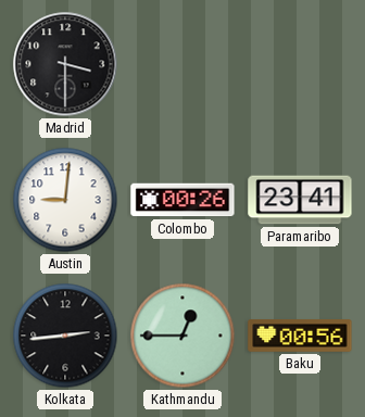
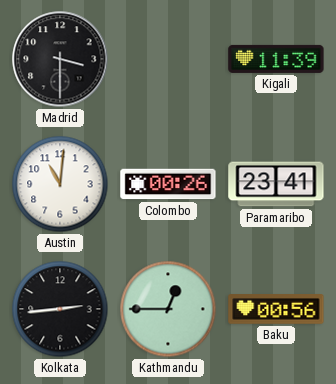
Kigali: none -> 11:39 (276, 59)
Austin: 9:01 -> 11:01 (60, 184)
